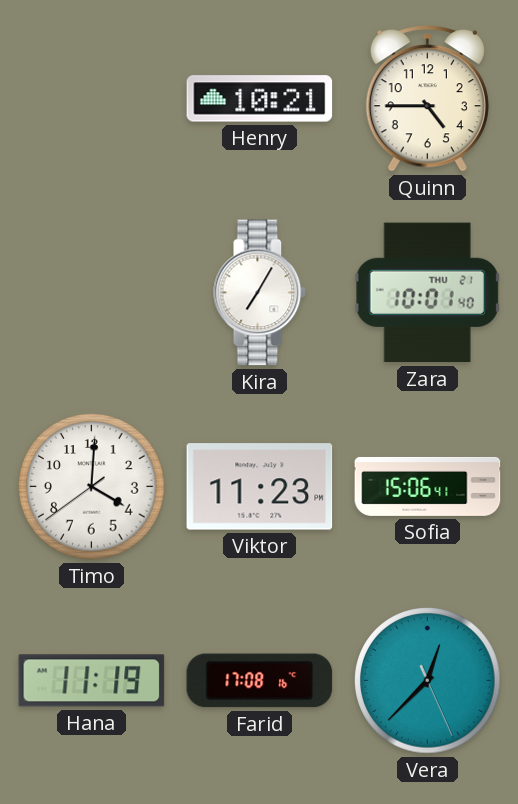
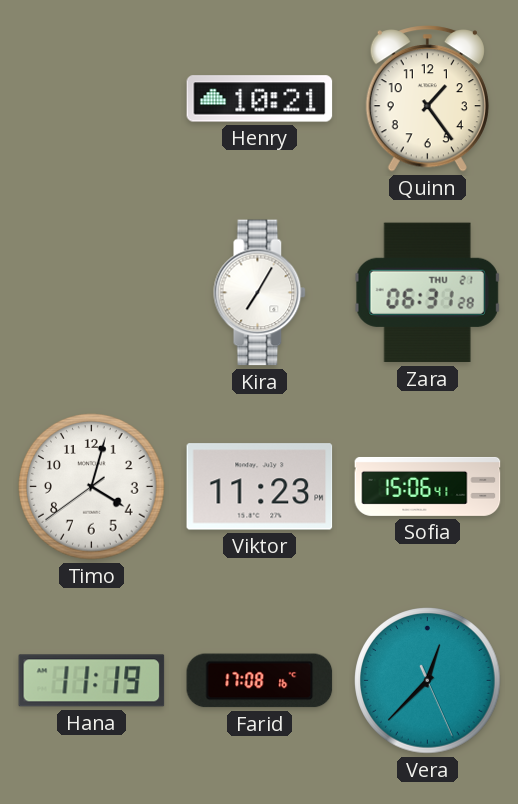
Quinn: 4:45 -> 1:24 (427, 99)
Zara: 10:01 -> 06:31 (428, 293)
Timo: 4:00 -> 4:02 (92, 487)
